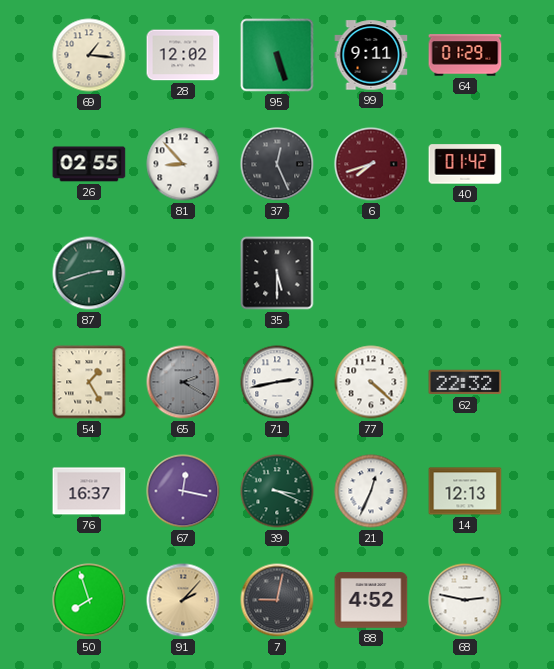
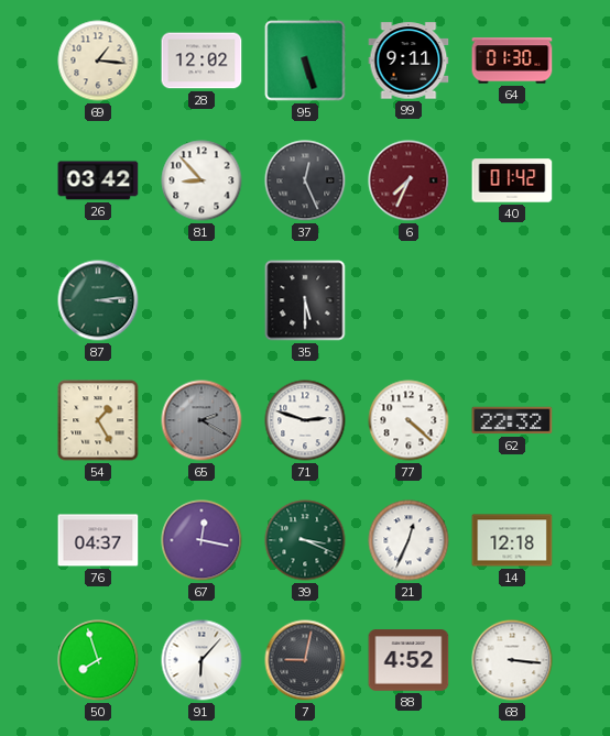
64: 01:29 -> 01:30 (512, 61)
26: 02:55 -> 03:42 (98, 180)
6: 7:42 -> 7:34 (409, 180)
87: 2:42 -> 3:14 (98, 300)
71: 2:43 -> 2:48 (305, 420)
76: 16:37 -> 04:37 (98, 540)
14: 12:13 -> 12:18 (512, 540)
91: 2:07 -> 6:07 (201, 660)
91 dial: champagne -> white (201, 660)
68: 2:47 -> 3:16 (512, 660)
